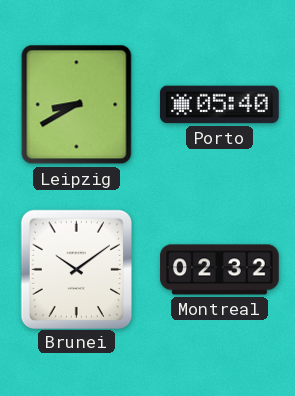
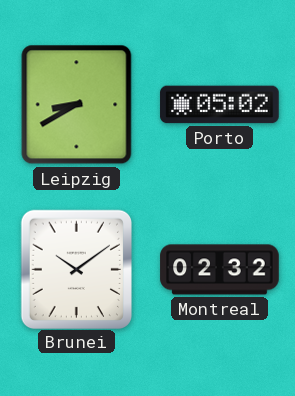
Porto: 05:40 -> 05:02 (220, 105)
